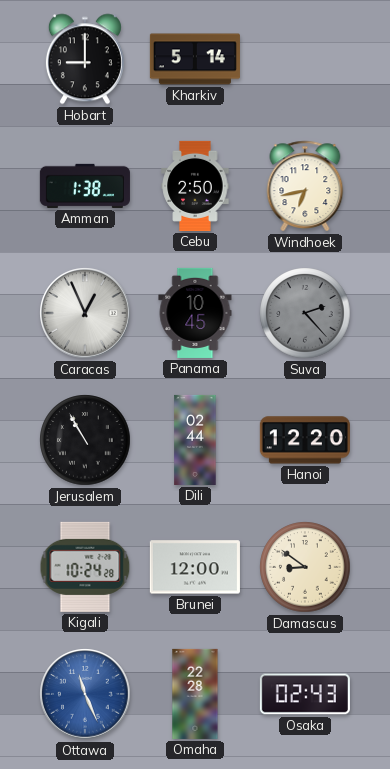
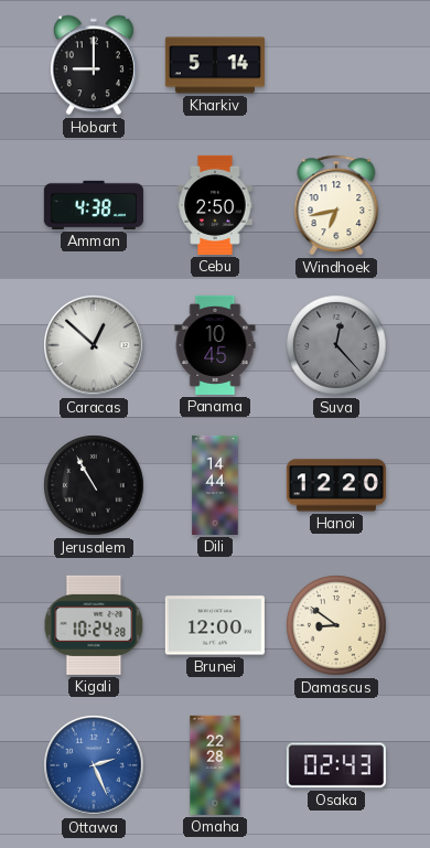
Amman: 1:38 -> 4:38 (94, 205)
Caracas: 12:56 -> 12:52 (94, 345)
Suva: 2:23 -> 12:23 (336, 345)
Dili: 02:44 -> 14:44 (215, 485)
Ottawa: 11:26 -> 2:26 (94, 765)
